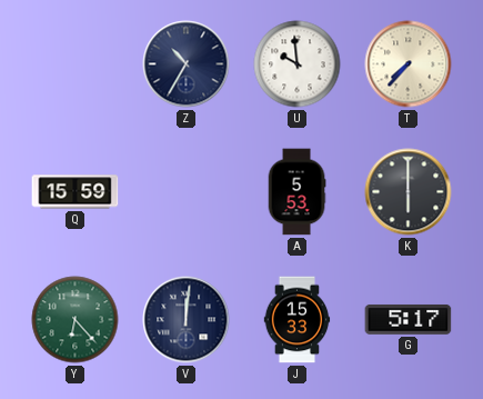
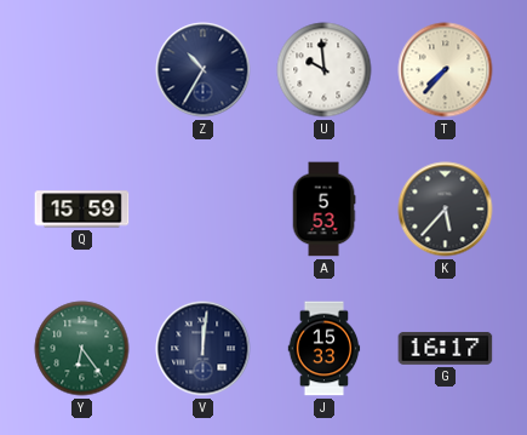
K: 6:00 -> 5:37 (446, 210)
Y: 6:23 -> 6:24 (82, 349)
G: 5:17 -> 16:17 (446, 348)
